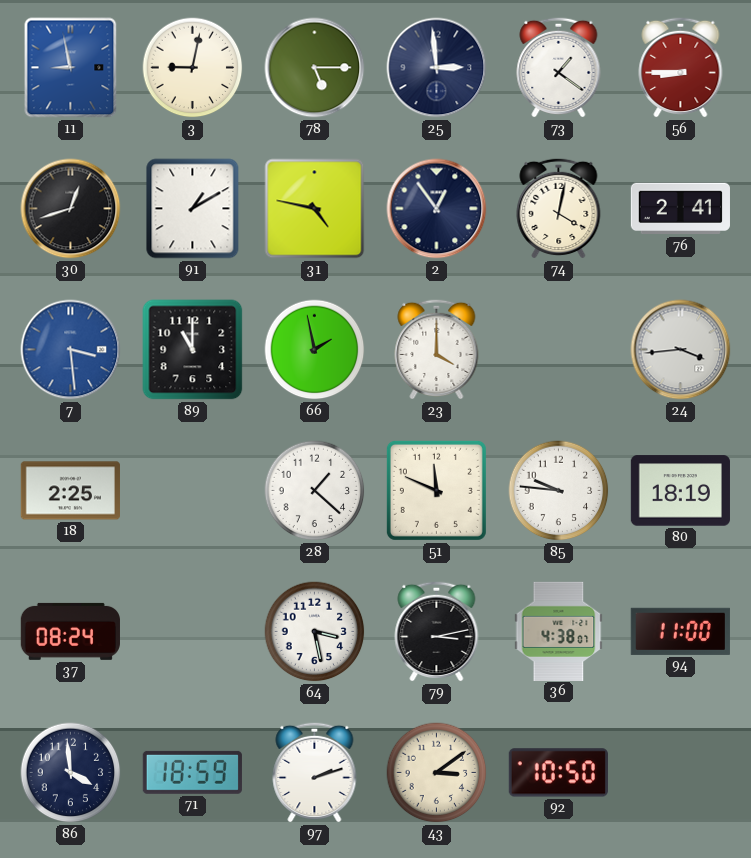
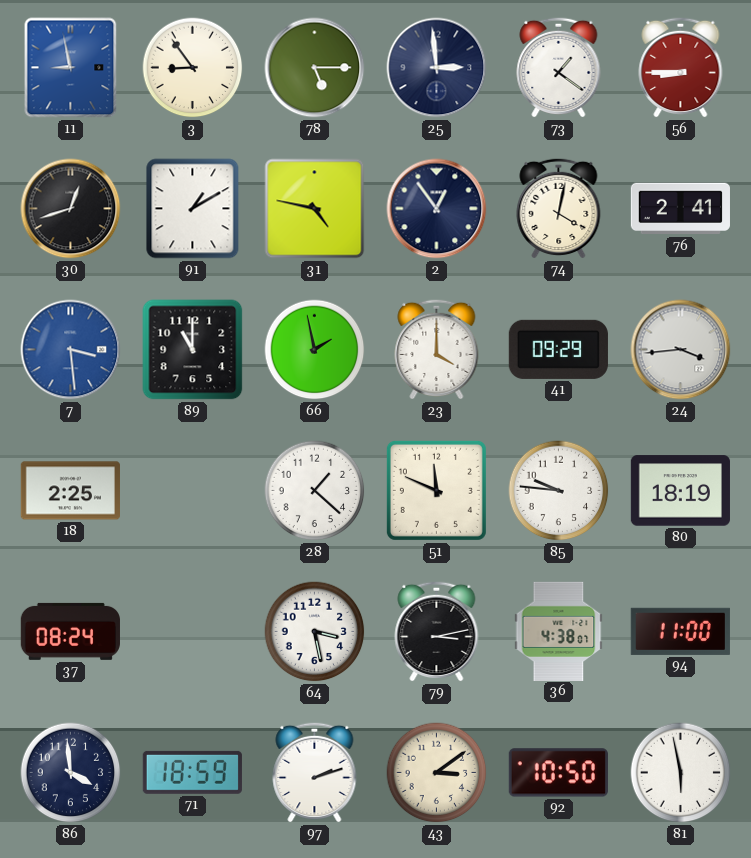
3: 9:02 -> 8:54 (193, 68)
41: none -> 09:29 (558, 349)
81: none -> 5:58 (681, 773)
